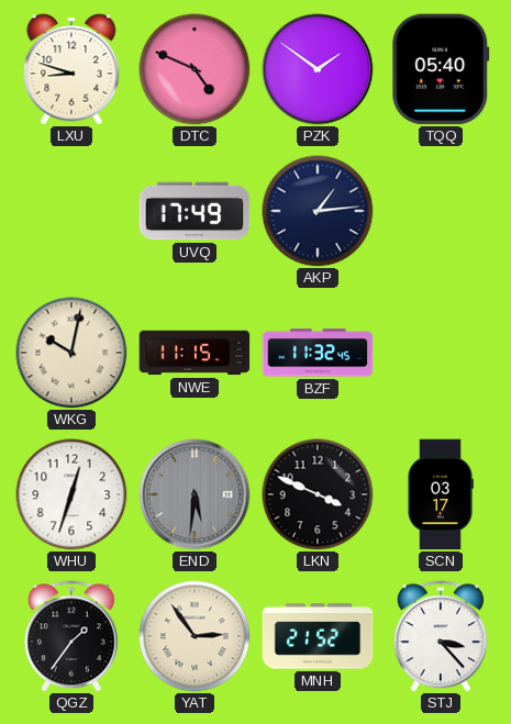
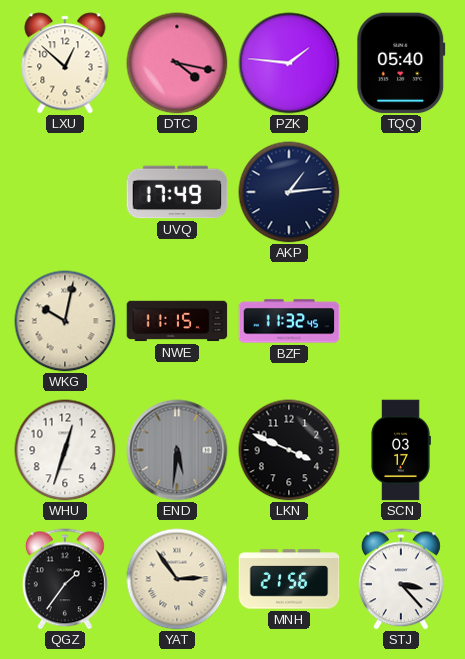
LXU: 8:48 -> 12:52 (65, 63)
DTC: 4:49 -> 4:17 (177, 63)
PZK: 1:51 -> 1:46 (289, 63)
MNH: 21:52 -> 21:56 (289, 579)
